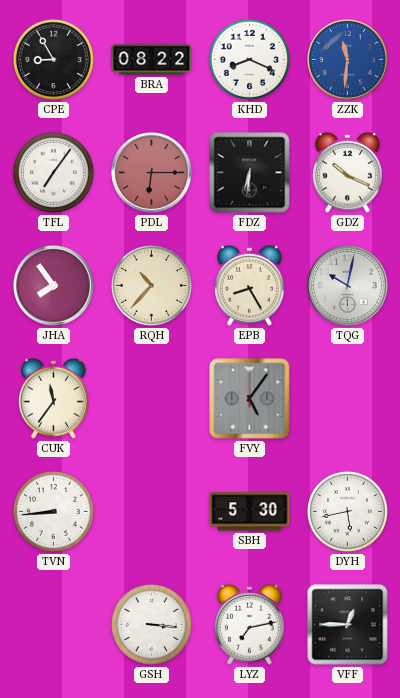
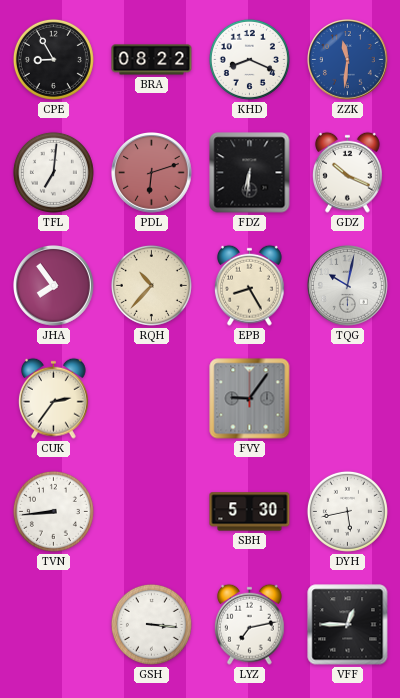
TFL: 7:06 -> 7:01 (53, 172)
PDL: 6:15 -> 6:12 (152, 173)
CUK: 11:36 -> 2:36 (53, 398)
FVY: 5:06 -> 9:06 (250, 399)
